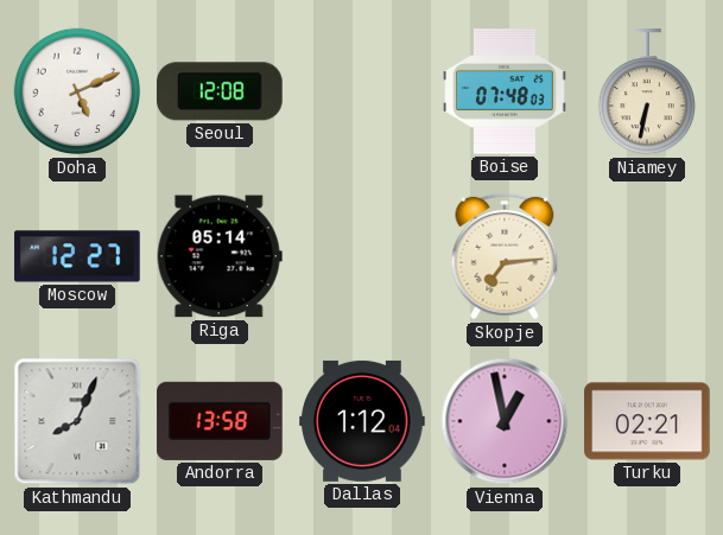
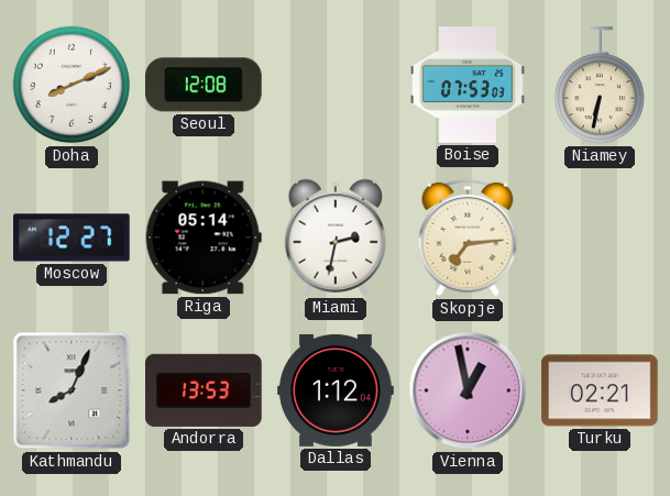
Doha: 5:11 -> 8:11 (72, 85)
Boise: 07:48 -> 07:53 (468, 85)
Miami: none -> 2:32 (334, 238)
Andorra: 13:58 -> 13:53 (205, 390)
